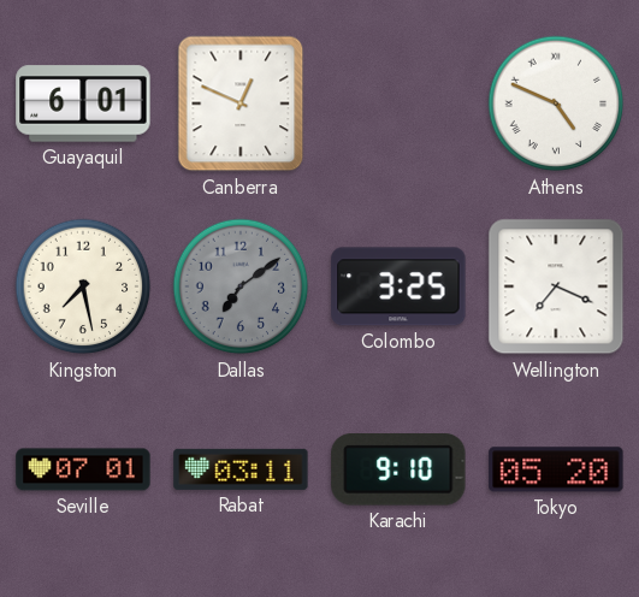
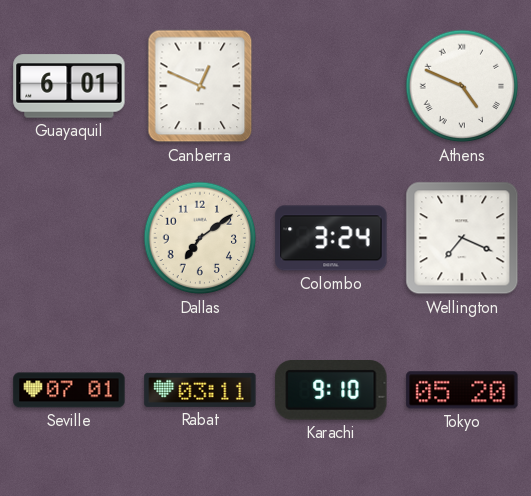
Kingston: 7:28 -> none (83, 286)
Dallas dial: grey -> cream (200, 238)
Colombo: 3:25 -> 3:24 (331, 238)
